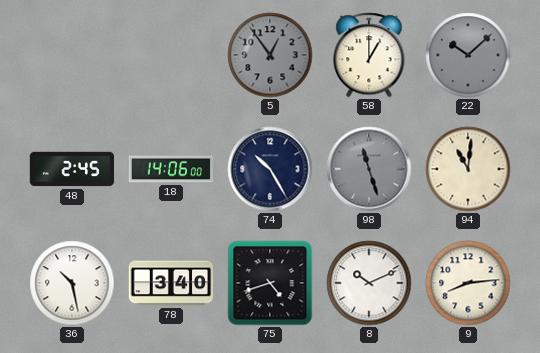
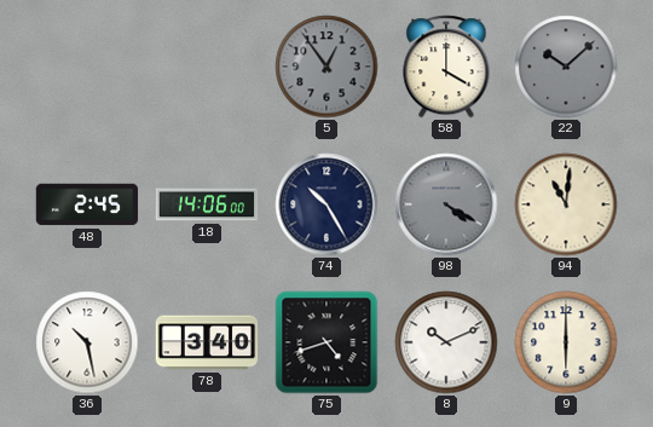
58: 1:00 -> 4:00 (446, 67)
98: 11:27 -> 4:20 (446, 204)
9: 8:14 -> 6:00 (566, 342)
